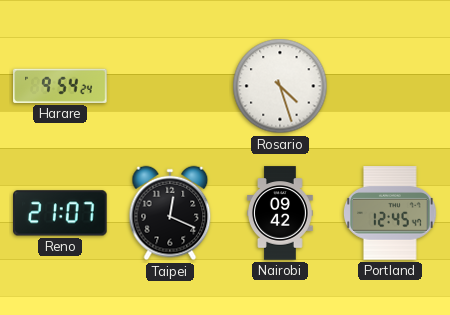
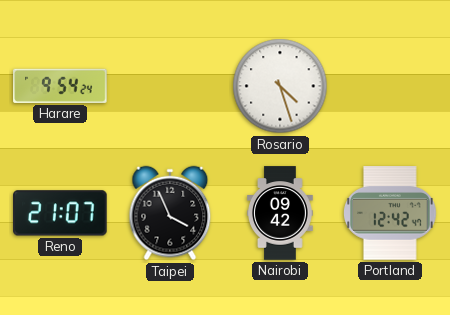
Taipei: 12:19 -> 3:56 (170, 213)
Portland: 12:45 -> 12:42 (390, 213)
